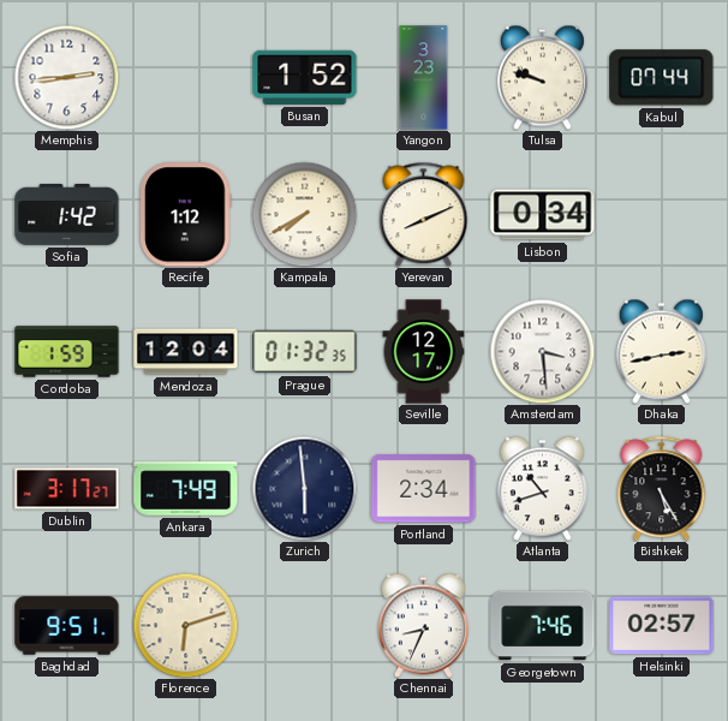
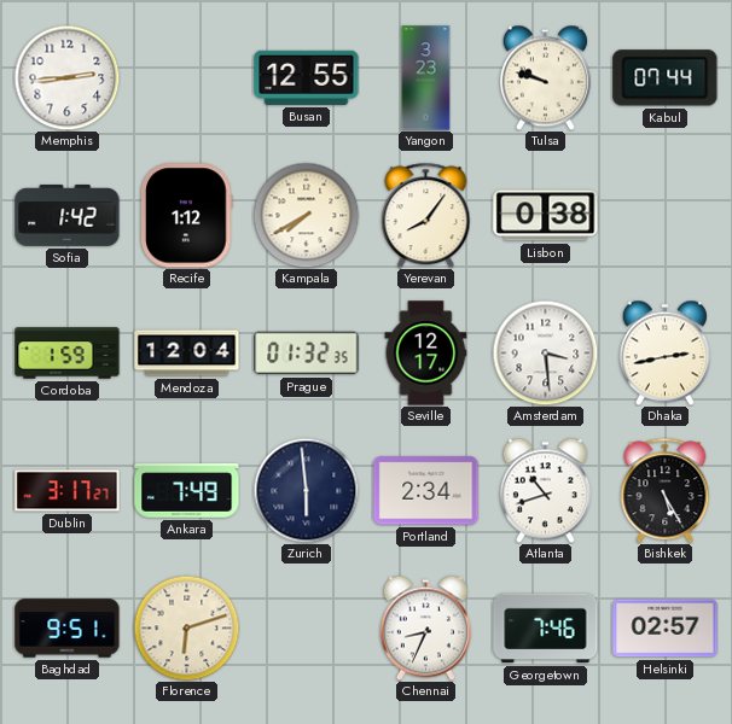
Busan: 1:52 -> 12:55 (307, 77)
Yerevan: 8:11 -> 8:06 (426, 215)
Lisbon: 0:34 -> 0:38 (546, 216)
